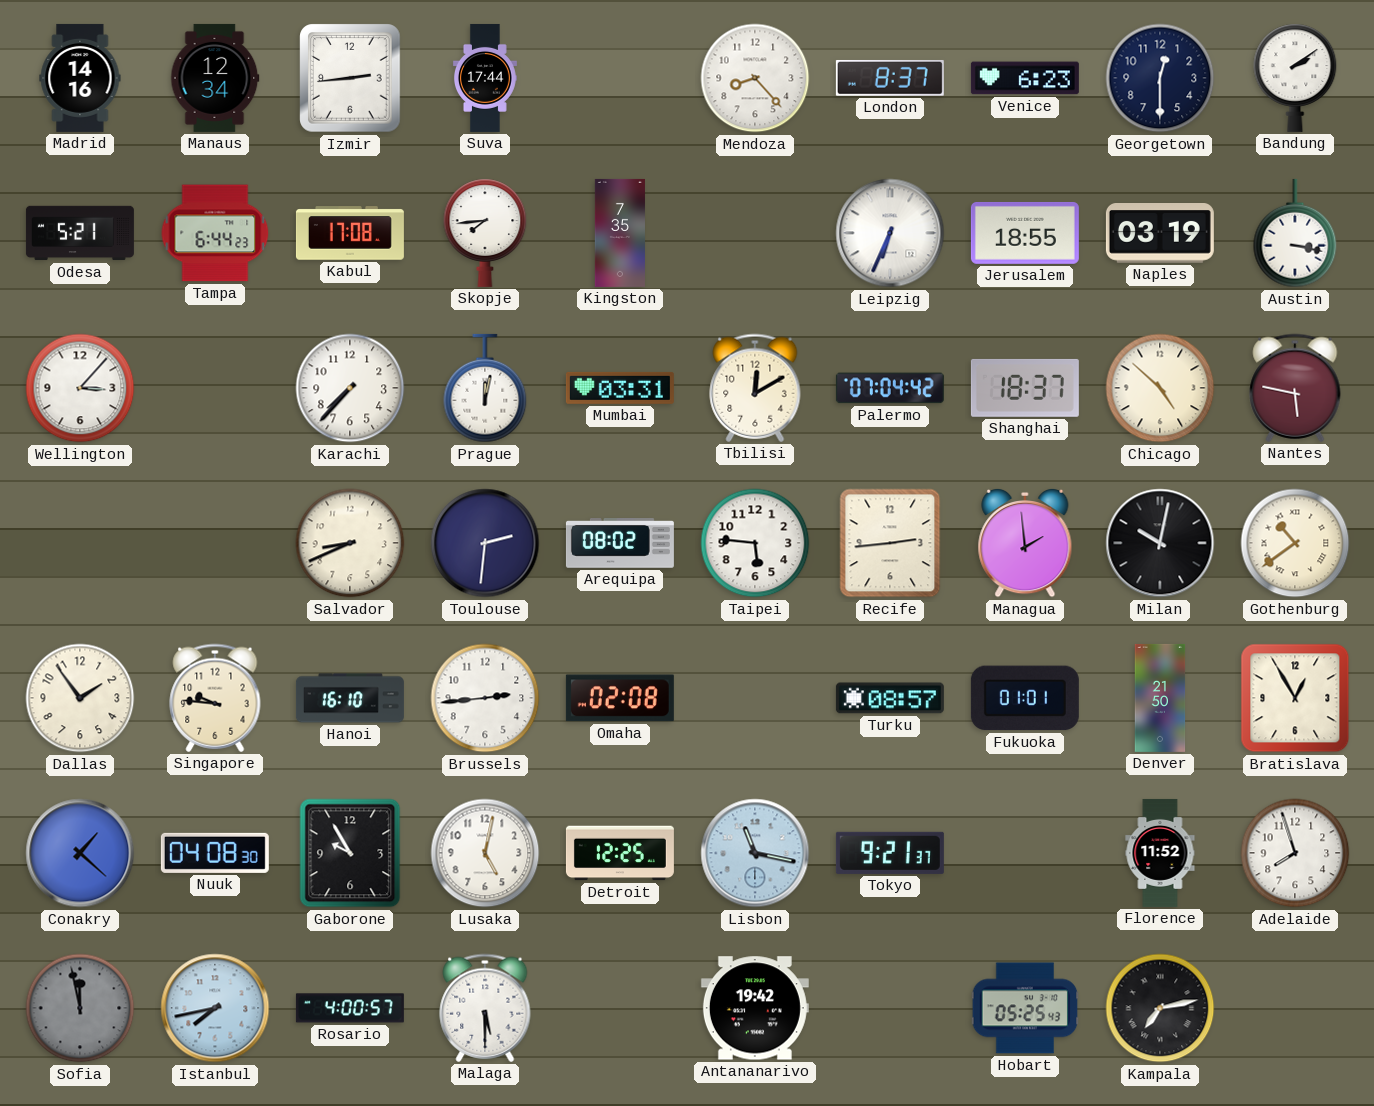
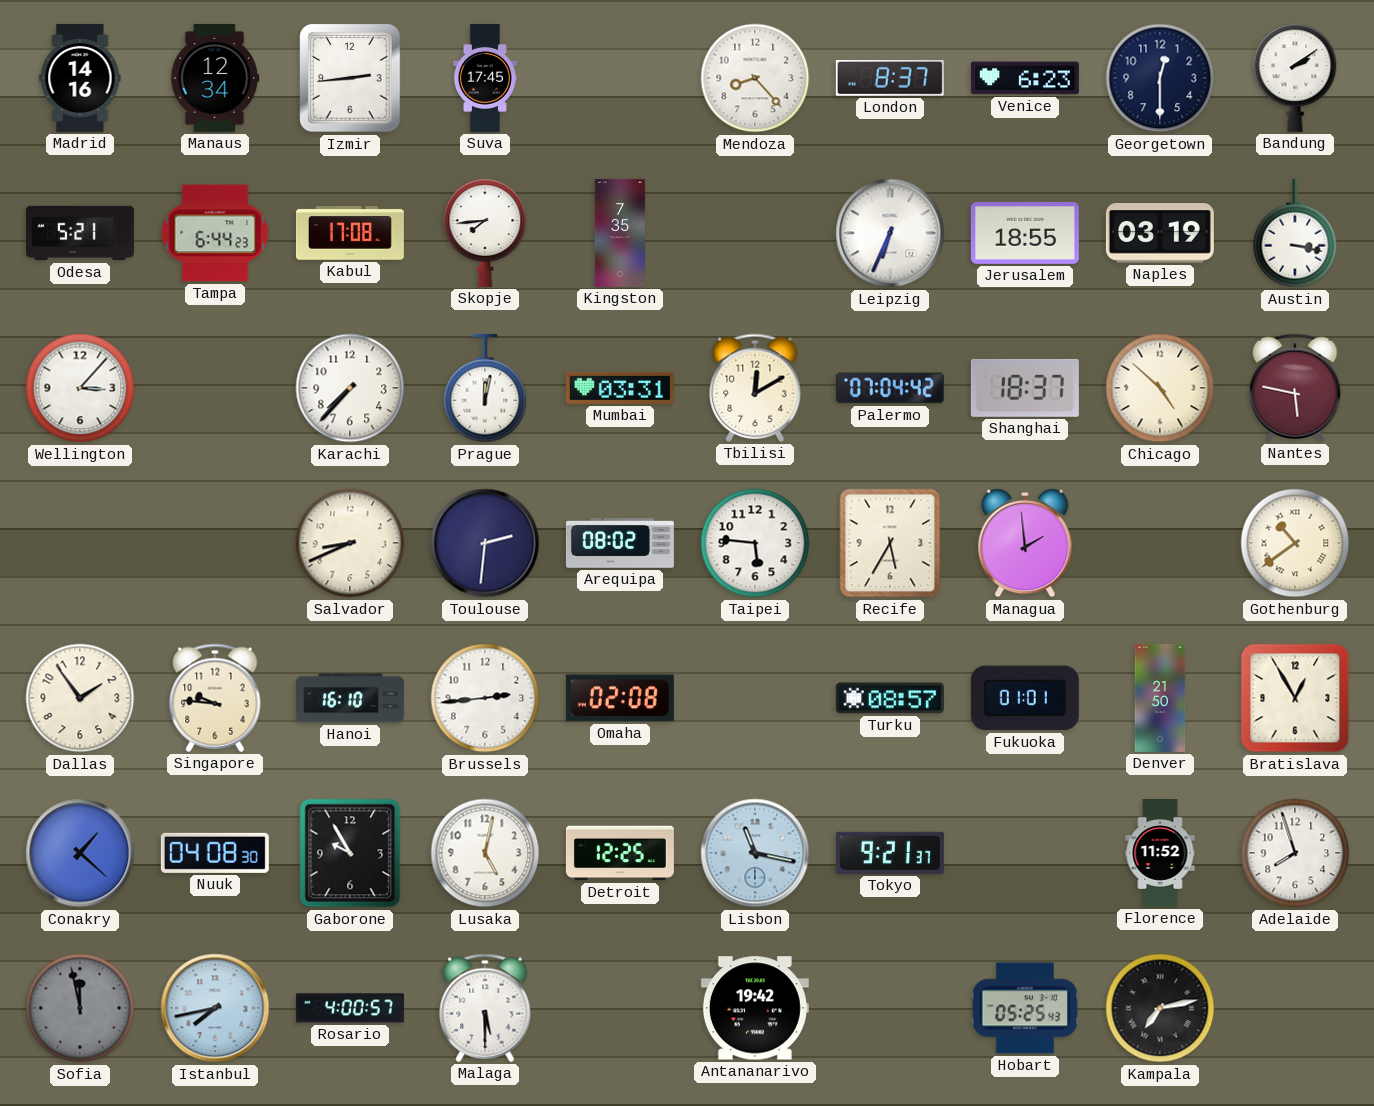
Suva: 17:44 -> 17:45 (485, 78)
Recife: 2:44 -> 5:35 (890, 543)
Milan: 10:02 -> none (1160, 543)
